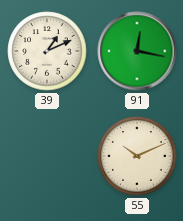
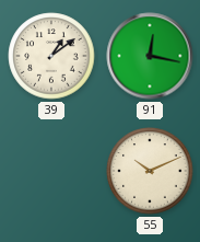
39: 1:11 -> 1:09 (51, 56)
